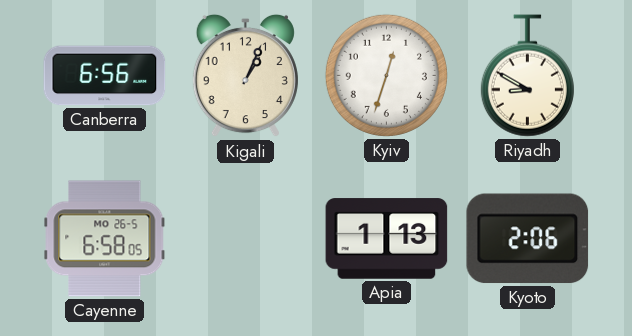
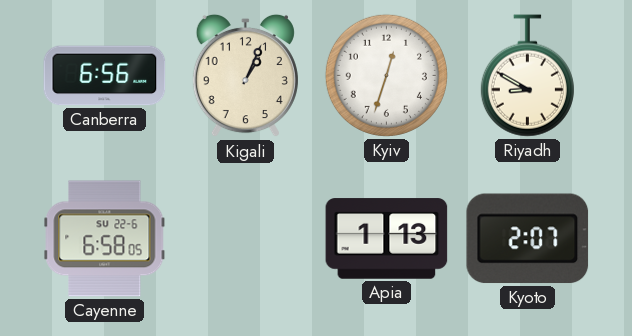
Cayenne date: MO 26-5 -> SU 22-6 (105, 239)
Kyoto: 2:06 -> 2:07 (528, 239)
